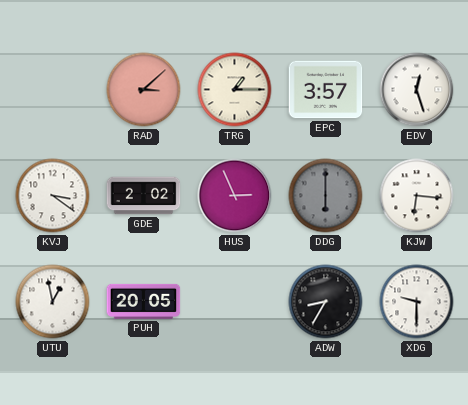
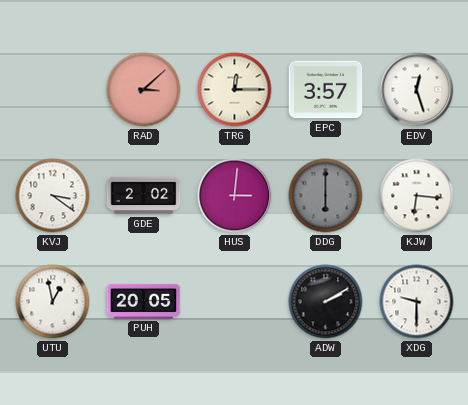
TRG: 1:15 -> 12:15 (235, 90)
HUS: 2:56 -> 3:01 (235, 196)
ADW: 8:35 -> 2:10 (326, 302)
